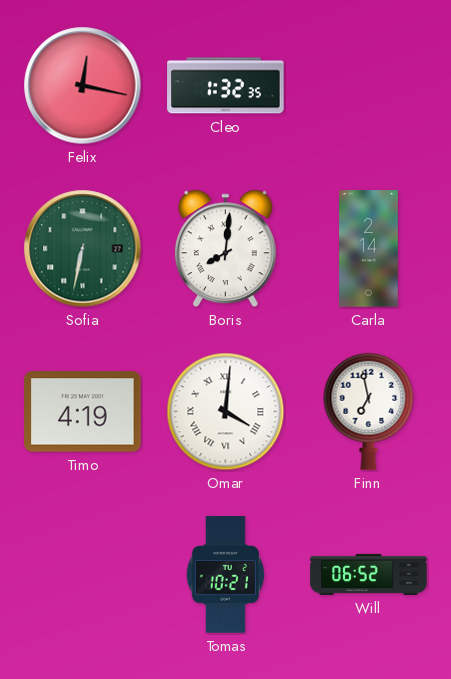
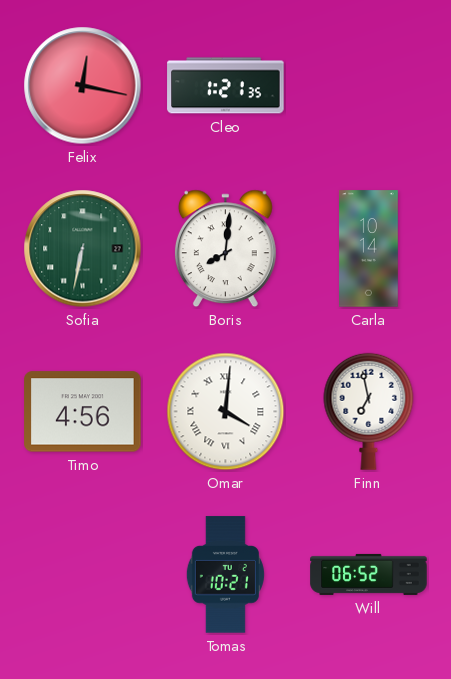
Cleo: 1:32 -> 1:21 (226, 86)
Carla: 2:14 -> 10:14 (369, 249)
Timo: 4:19 -> 4:56 (83, 412)
